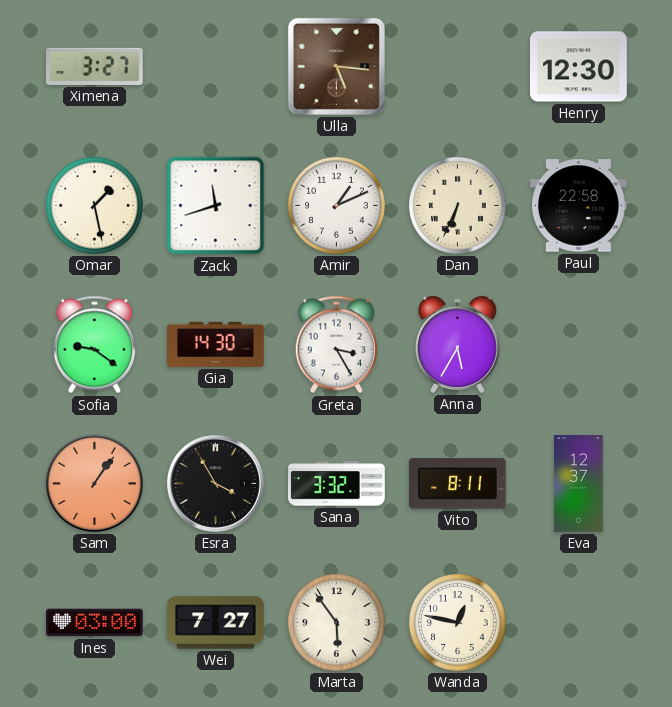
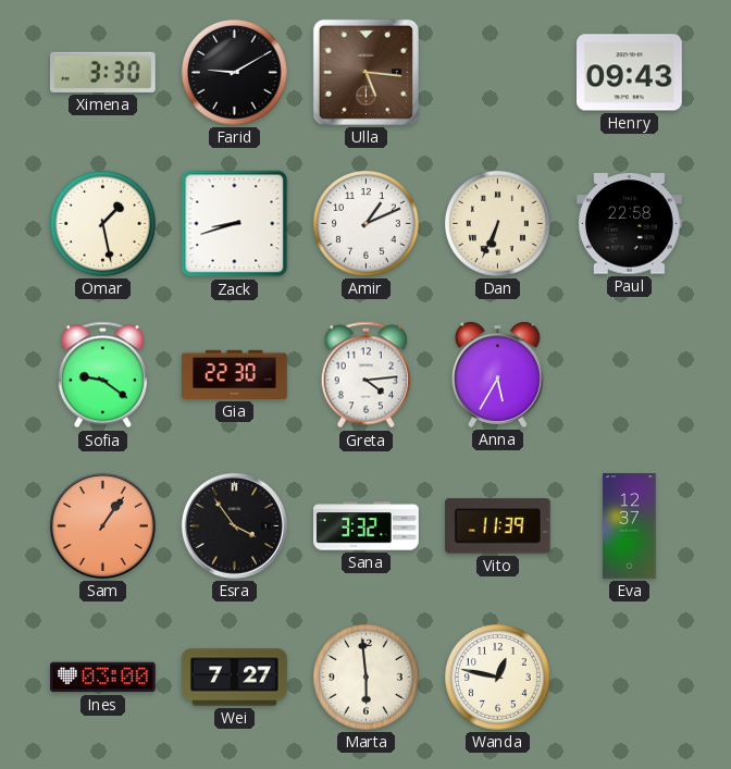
Ximena: 3:27 -> 3:30 (102, 72)
Farid: none -> 9:10 (235, 73)
Henry: 12:30 -> 09:43 (630, 73)
Zack: 11:42 -> 8:42 (235, 224)
Gia: 14:30 -> 22:30 (235, 374)
Greta: 3:25 -> 4:14 (365, 375)
Esra: 3:55 -> 3:54 (234, 525)
Vito: 8:11 -> 11:39 (497, 526)
Marta: 5:54 -> 5:59 (367, 678)
